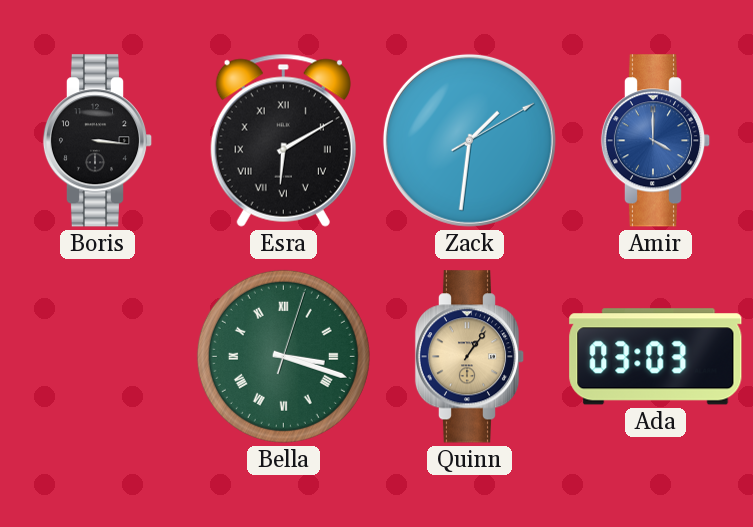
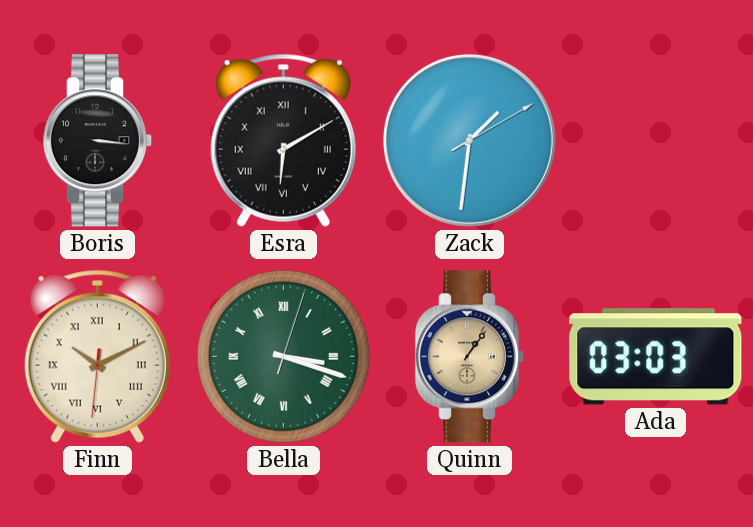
Amir: 4:00 -> none (656, 141)
Finn: none -> 10:10 (97, 356)
